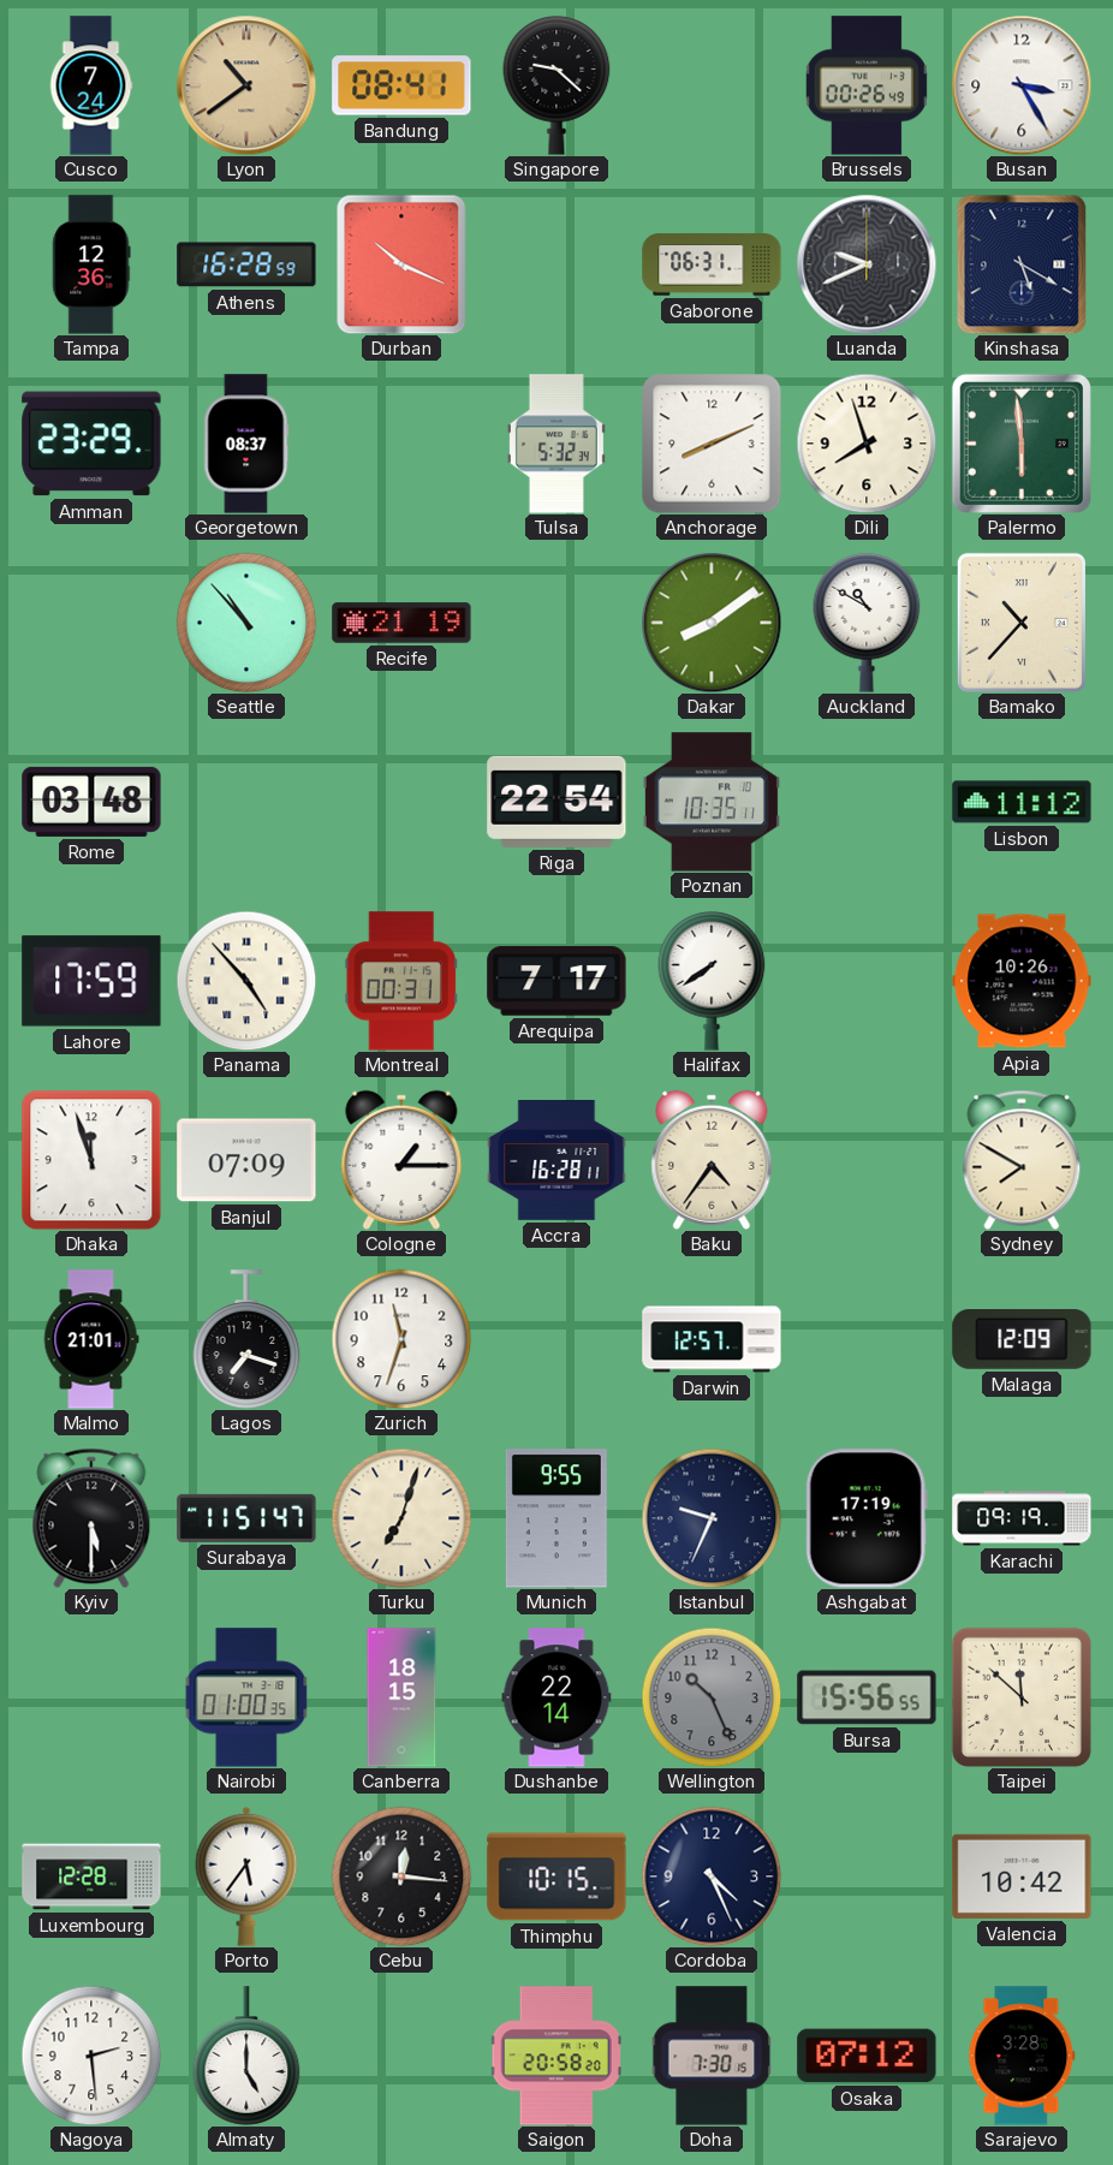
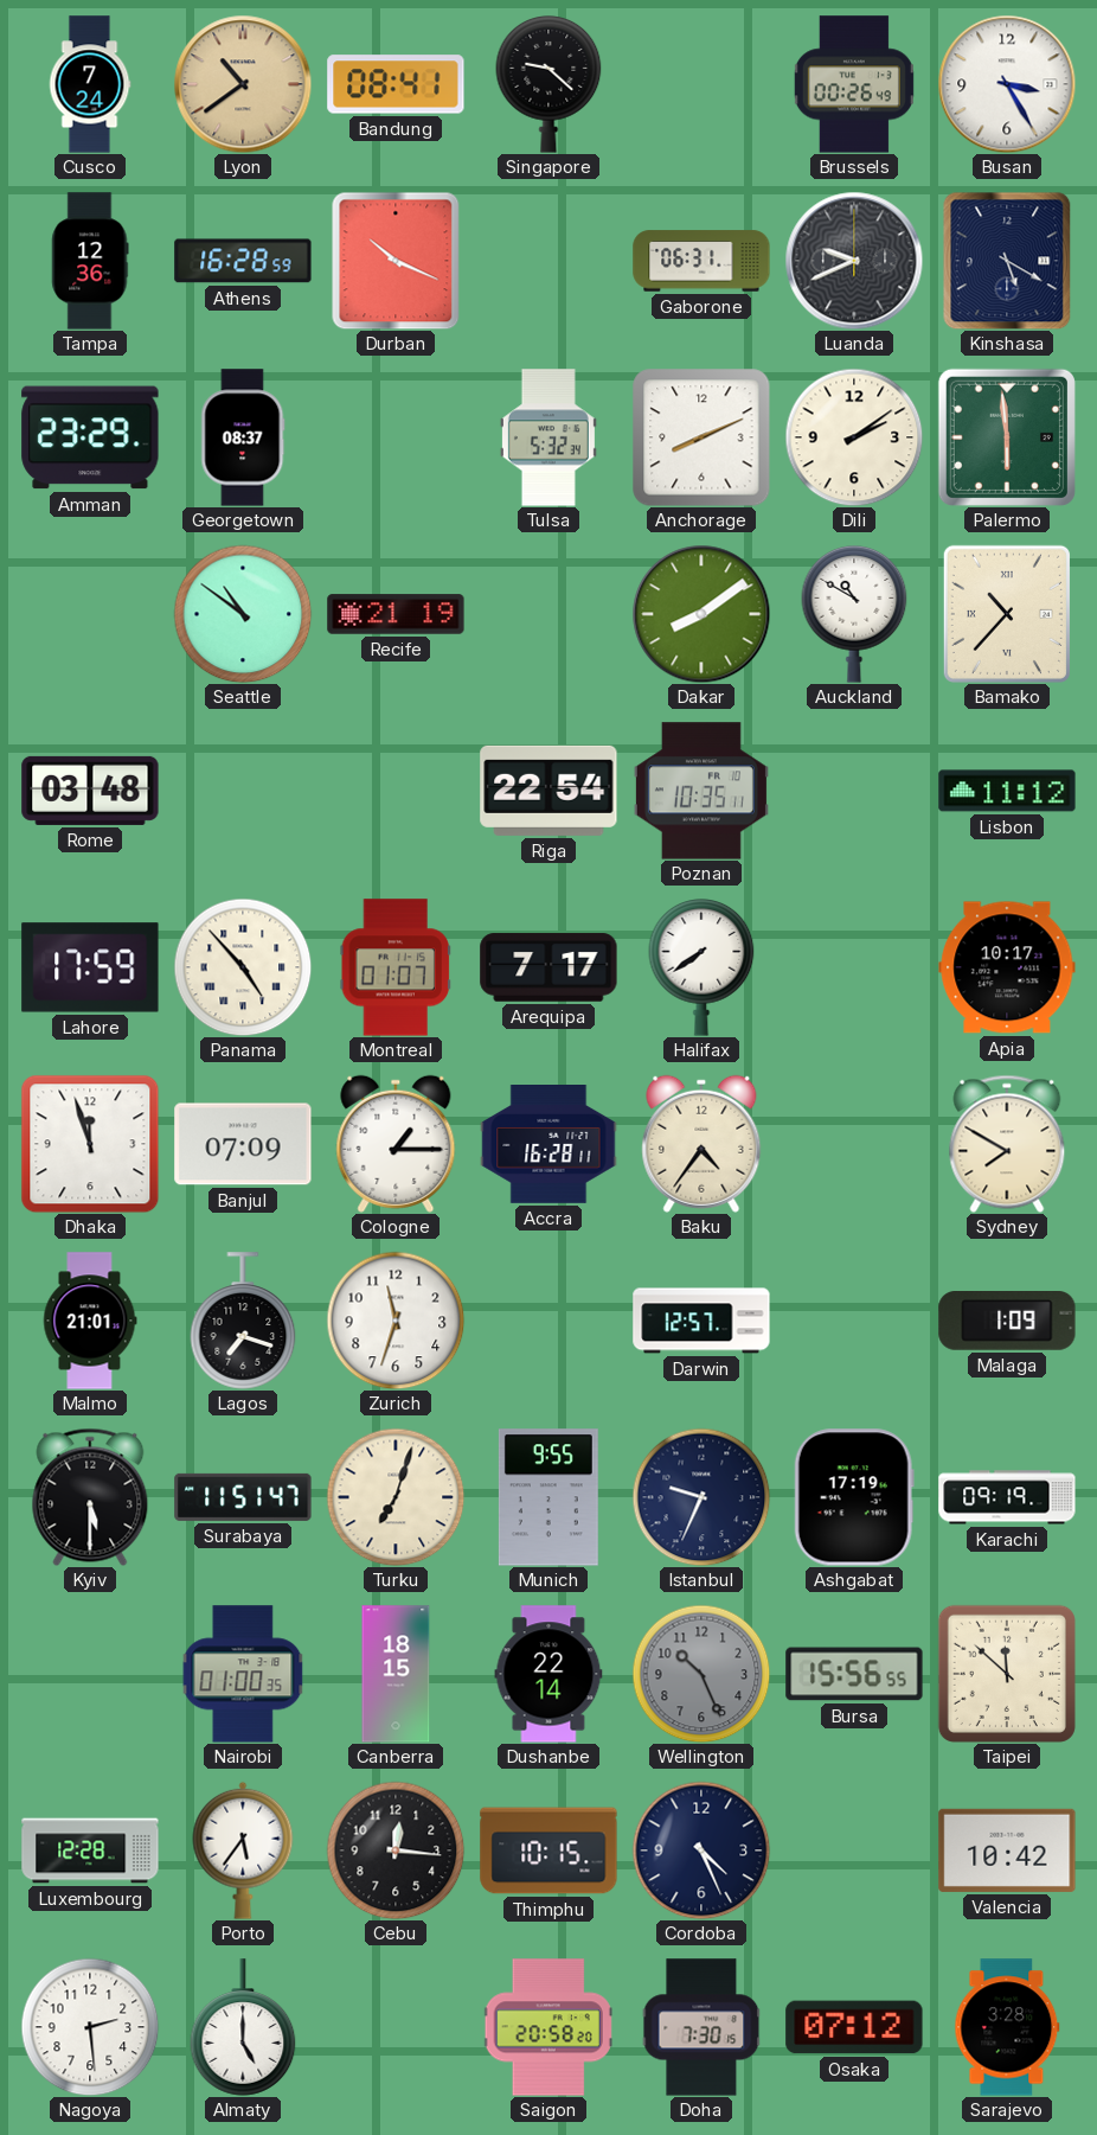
Dili: 7:57 -> 2:09 (854, 437)
Seattle: 10:53 -> 10:51 (243, 614)
Montreal: 00:31 -> 01:07 (396, 967)
Apia: 10:26 -> 10:17 (1007, 967)
Malaga: 12:09 -> 1:09 (1007, 1322)
